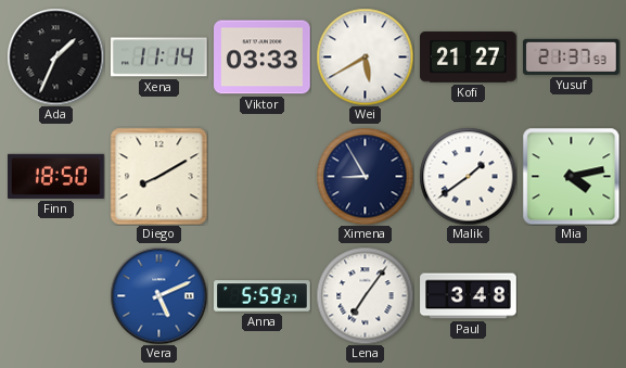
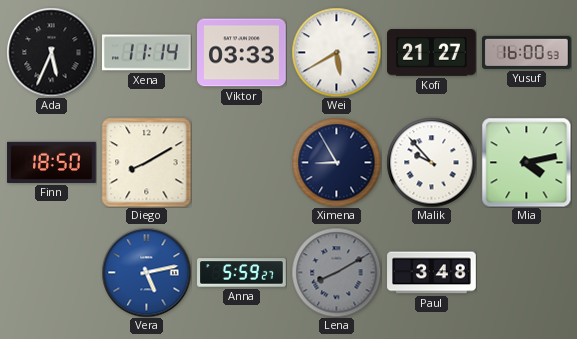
Ada: 1:34 -> 5:34 (51, 52)
Yusuf: 21:37 -> 16:00 (527, 52)
Malik: 1:39 -> 9:53 (431, 162)
Vera: 5:11 -> 5:13 (146, 272)
Lena: 7:06 -> 8:10 (336, 272)
Lena dial: white -> grey (336, 272)
